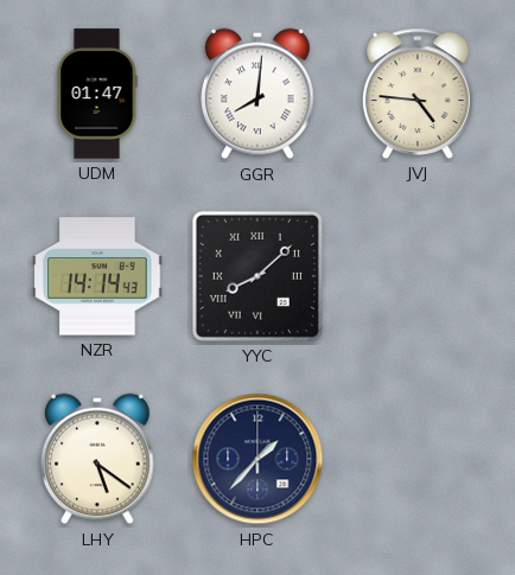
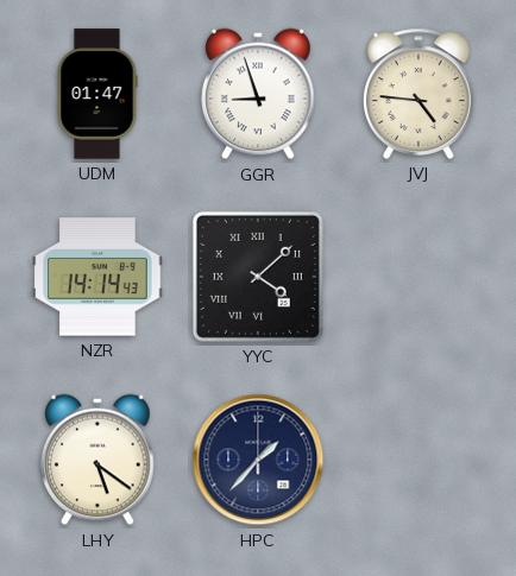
GGR: 8:01 -> 8:57 (258, 94)
YYC: 8:08 -> 4:08 (258, 277)
